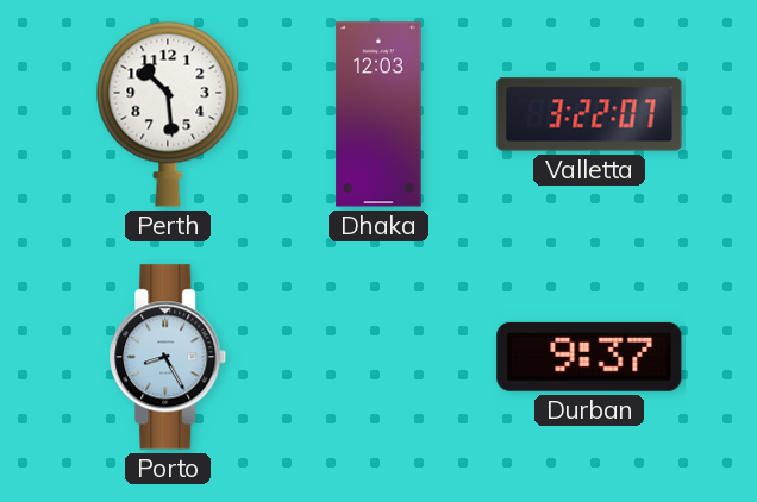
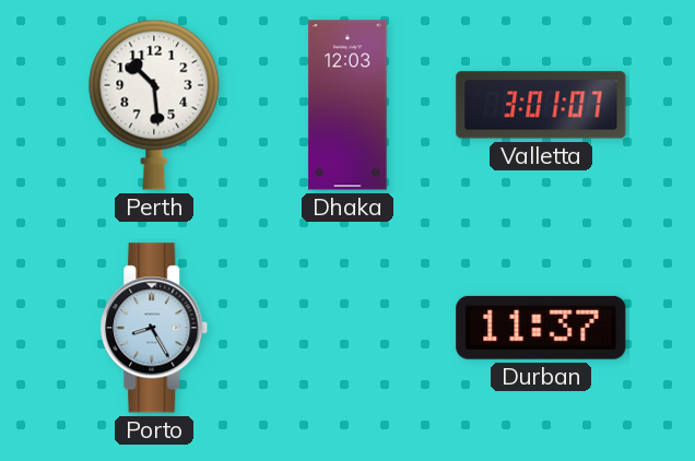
Valletta: 3:22 -> 3:01 (541, 105)
Durban: 9:37 -> 11:37 (541, 328)
